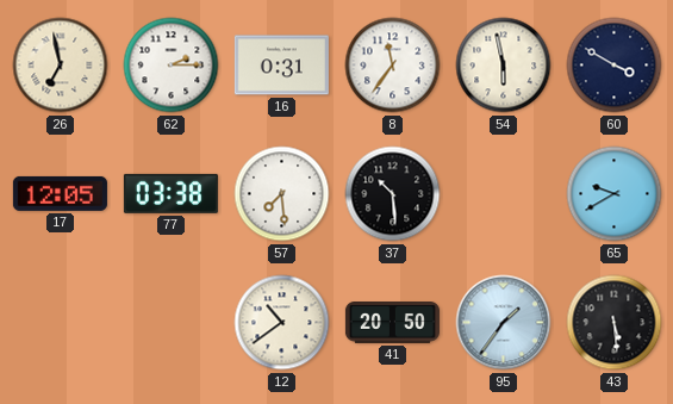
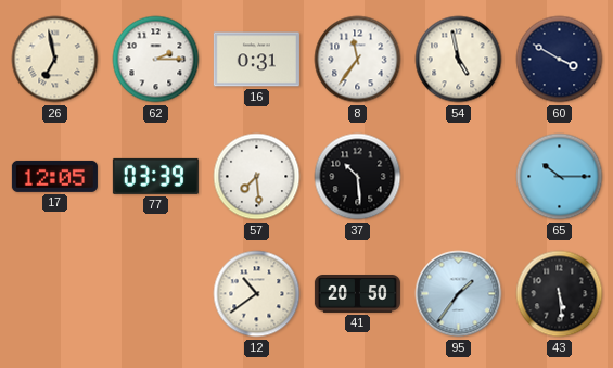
54: 5:58 -> 4:58 (459, 60)
77: 03:38 -> 03:39 (155, 176)
65: 9:40 -> 10:15 (560, 177)
